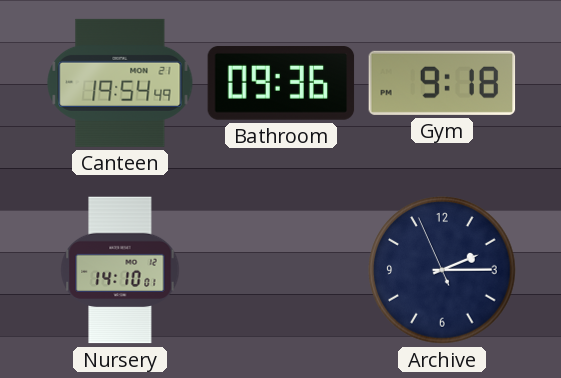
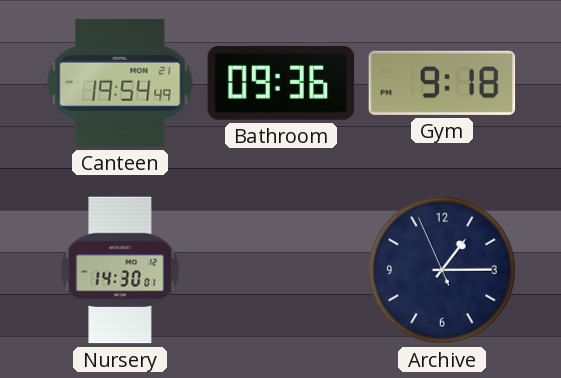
Nursery: 14:10 -> 14:30 (120, 270)
Archive: 2:14 -> 1:14 (442, 270)
